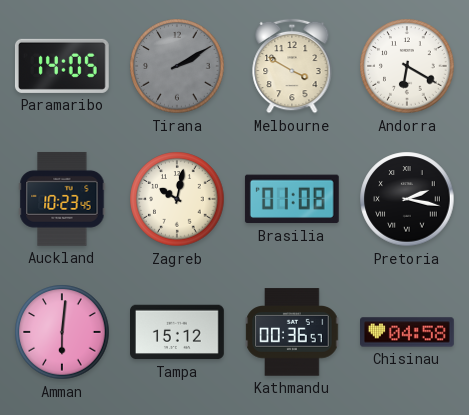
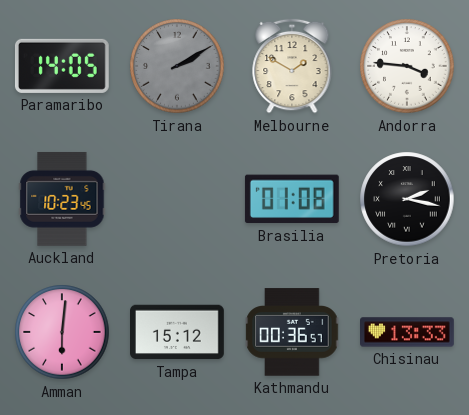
Melbourne: 3:50 -> 1:50 (292, 66)
Andorra: 6:20 -> 3:46 (407, 66)
Zagreb: 10:02 -> none (177, 199)
Chisinau: 04:58 -> 13:33 (408, 332)
